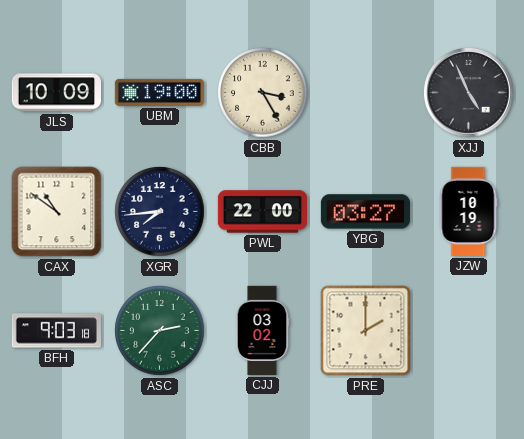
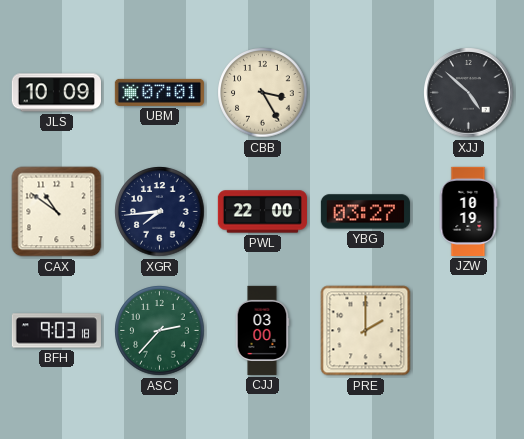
UBM: 19:00 -> 07:01 (159, 92)
XJJ: 4:56 -> 4:52 (469, 93)
CJJ: 03:02 -> 03:00 (262, 330)
